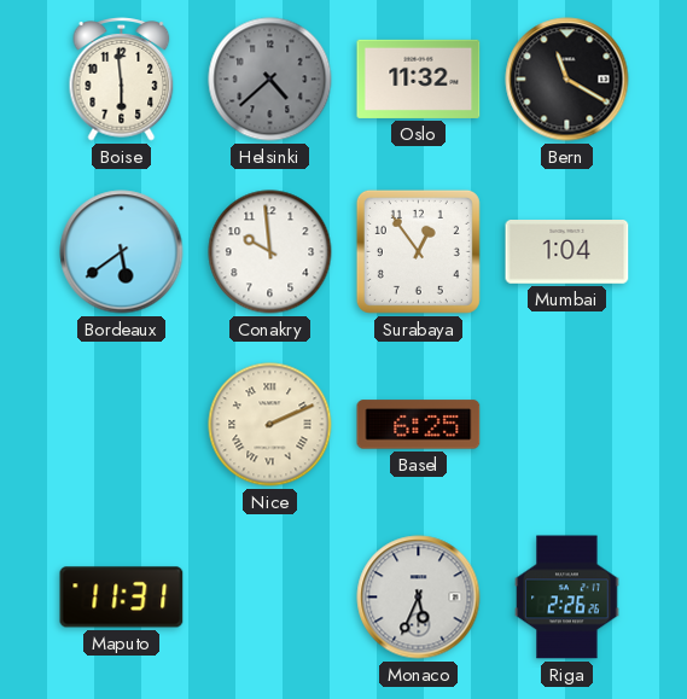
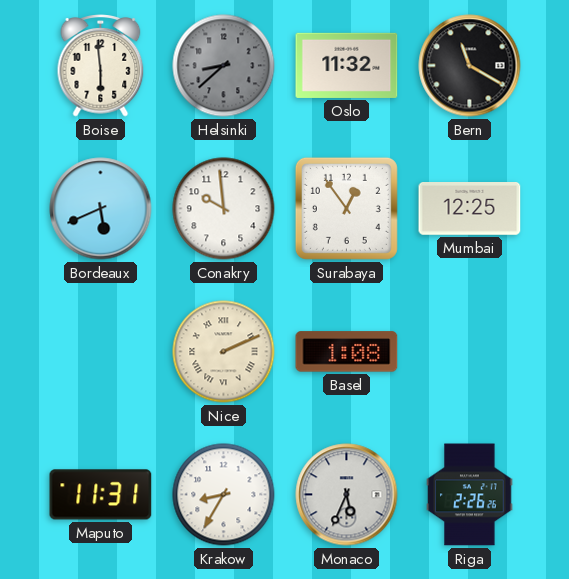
Helsinki: 4:38 -> 8:38 (224, 66)
Bordeaux: 5:39 -> 5:41 (101, 209)
Mumbai: 1:04 -> 12:25 (470, 209)
Basel: 6:25 -> 1:08 (347, 352)
Krakow: none -> 8:35 (224, 495)
